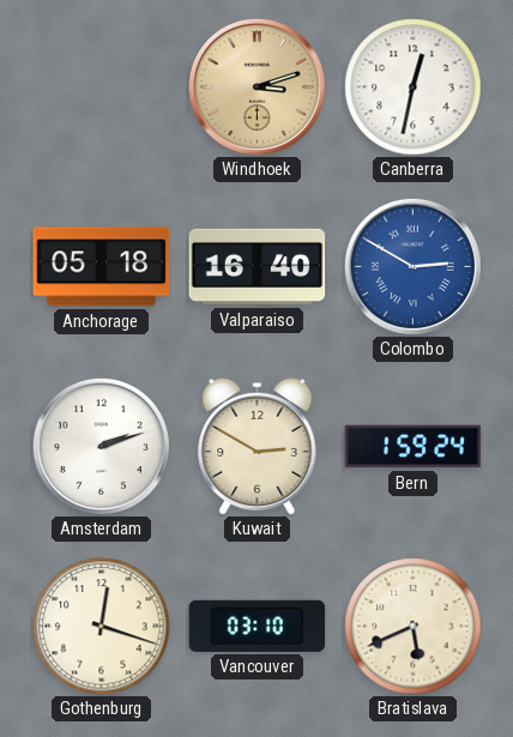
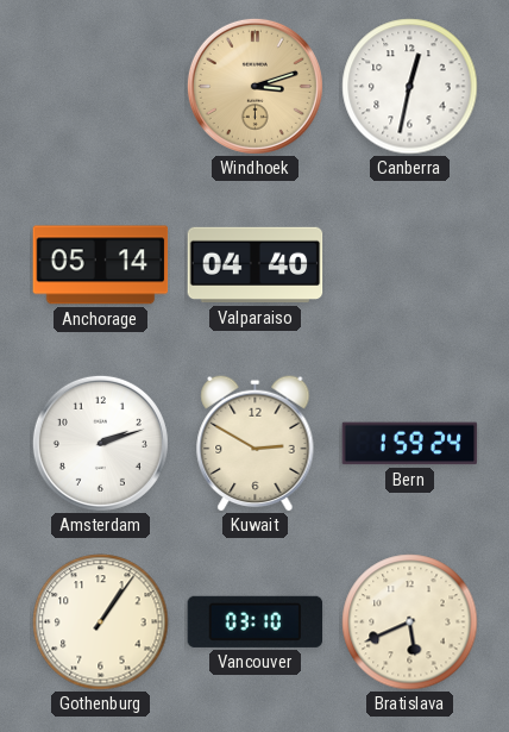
Anchorage: 05:18 -> 05:14 (101, 265)
Valparaiso: 16:40 -> 04:40 (256, 265)
Colombo: 2:50 -> none (412, 266)
Gothenburg: 12:18 -> 1:06 (101, 622)
